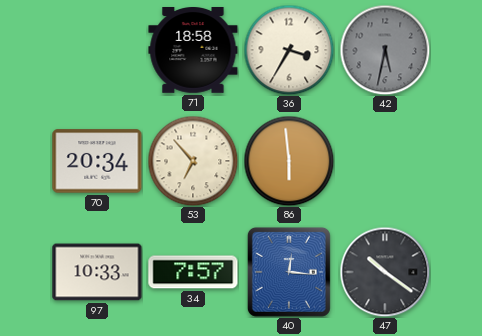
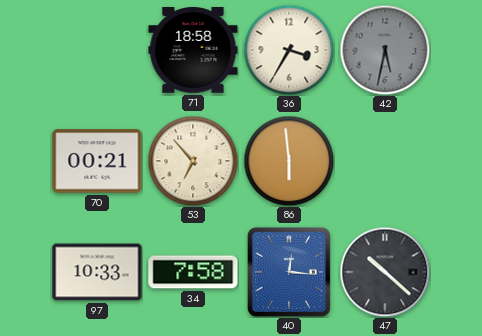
70: 20:34 -> 00:21 (97, 161)
34: 7:57 -> 7:58 (193, 272)
47: 10:21 -> 10:22 (385, 272)
